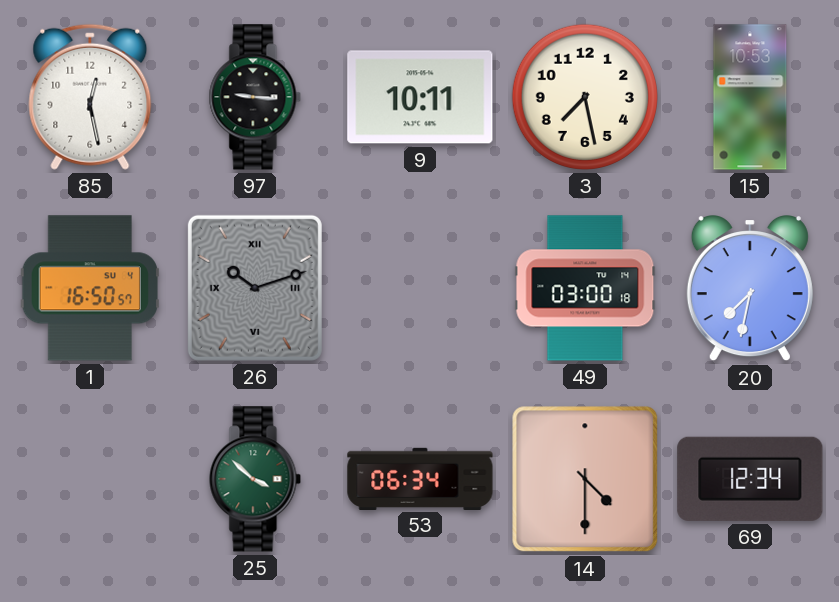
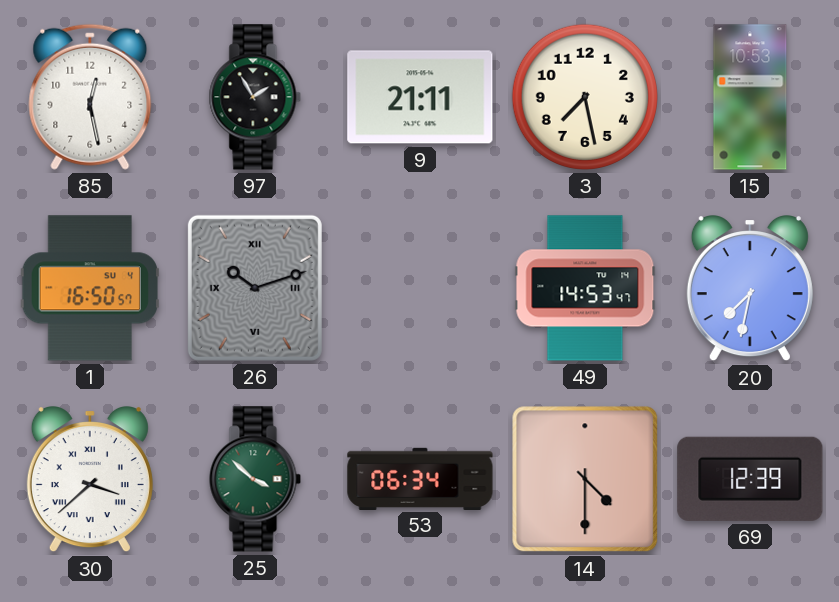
97: 9:16 -> 1:55 (255, 97)
9: 10:11 -> 21:11 (420, 97)
49: 03:00 -> 14:53 (585, 288)
30: none -> 3:38 (90, 480)
69: 12:34 -> 12:39 (750, 479)
